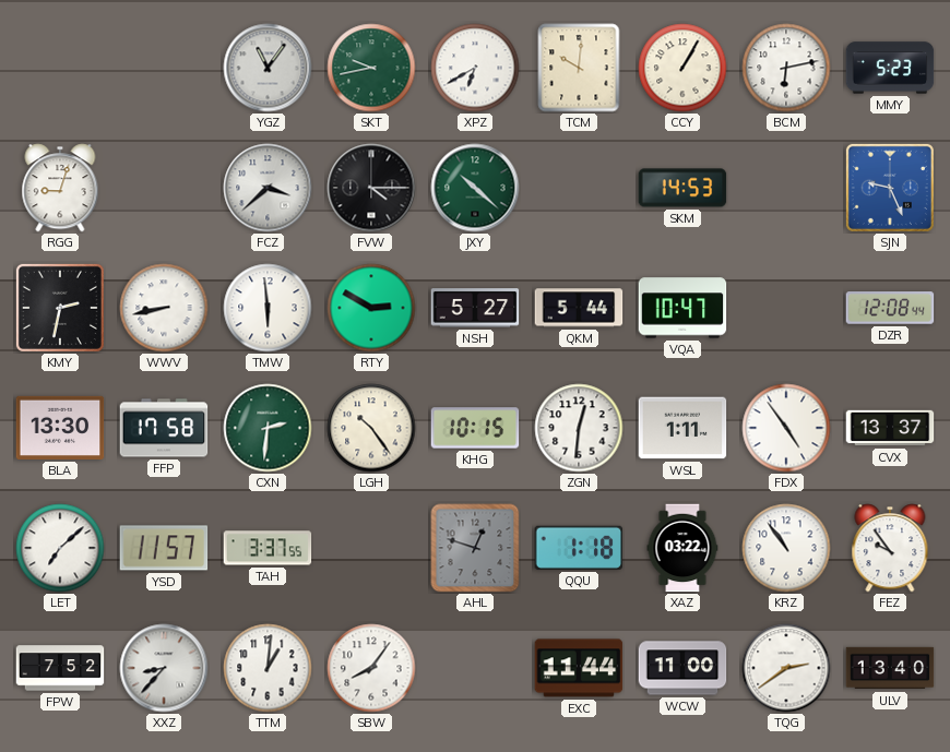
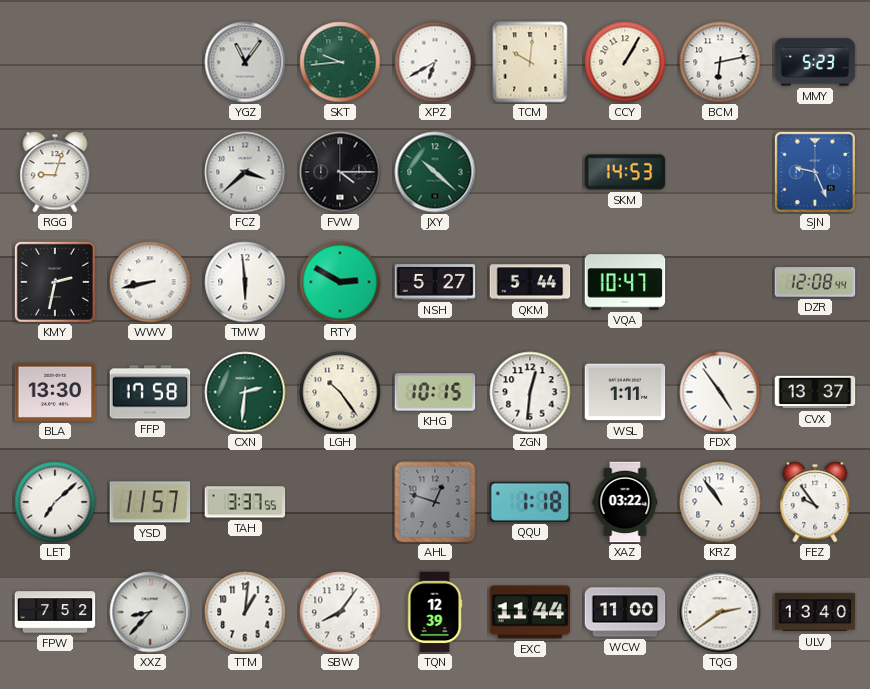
SKT: 9:43 -> 9:44 (340, 62)
TQN: none -> 12:39 (435, 612)
